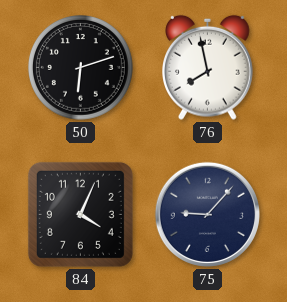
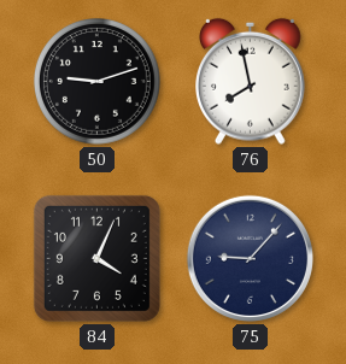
50: 6:12 -> 9:12 (96, 81)
